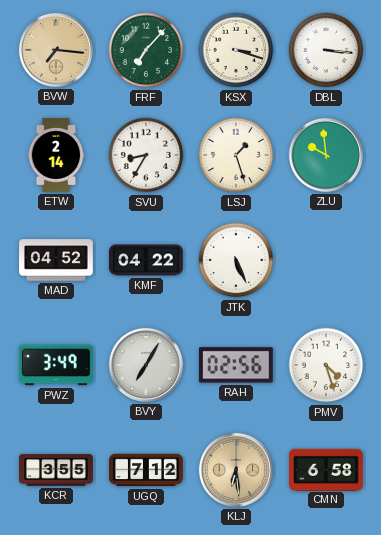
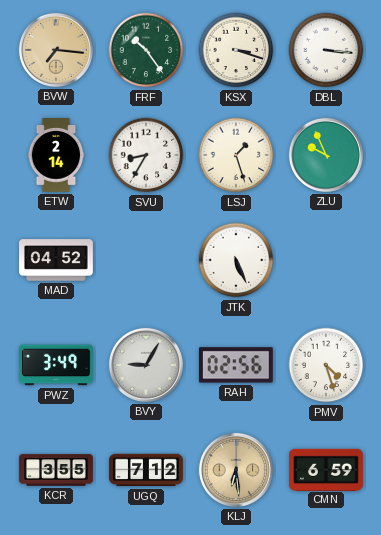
FRF: 7:07 -> 10:24 (146, 50)
ZLU: 9:59 -> 9:56 (326, 155)
KMF: 04:22 -> none (147, 260)
BVY: 7:05 -> 9:05 (146, 365)
CMN: 6:58 -> 6:59 (326, 469)
